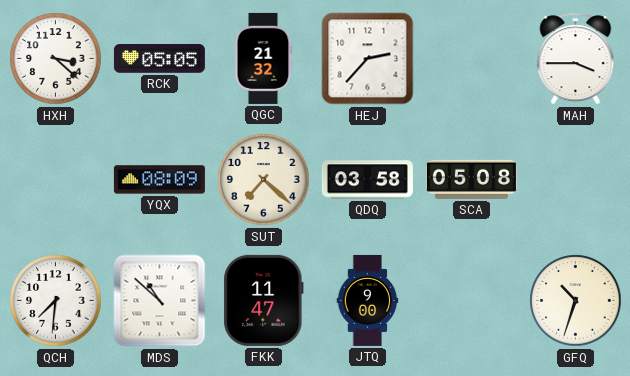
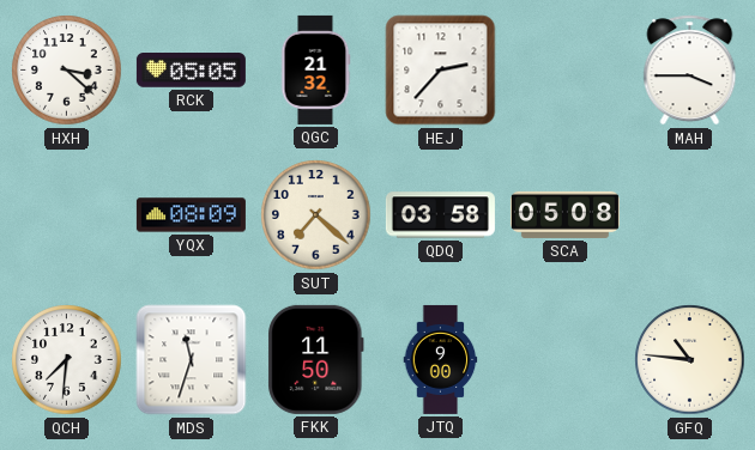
MDS: 10:52 -> 11:33 (192, 360)
FKK: 11:47 -> 11:50 (316, 359)
GFQ: 10:33 -> 10:46 (690, 360)
